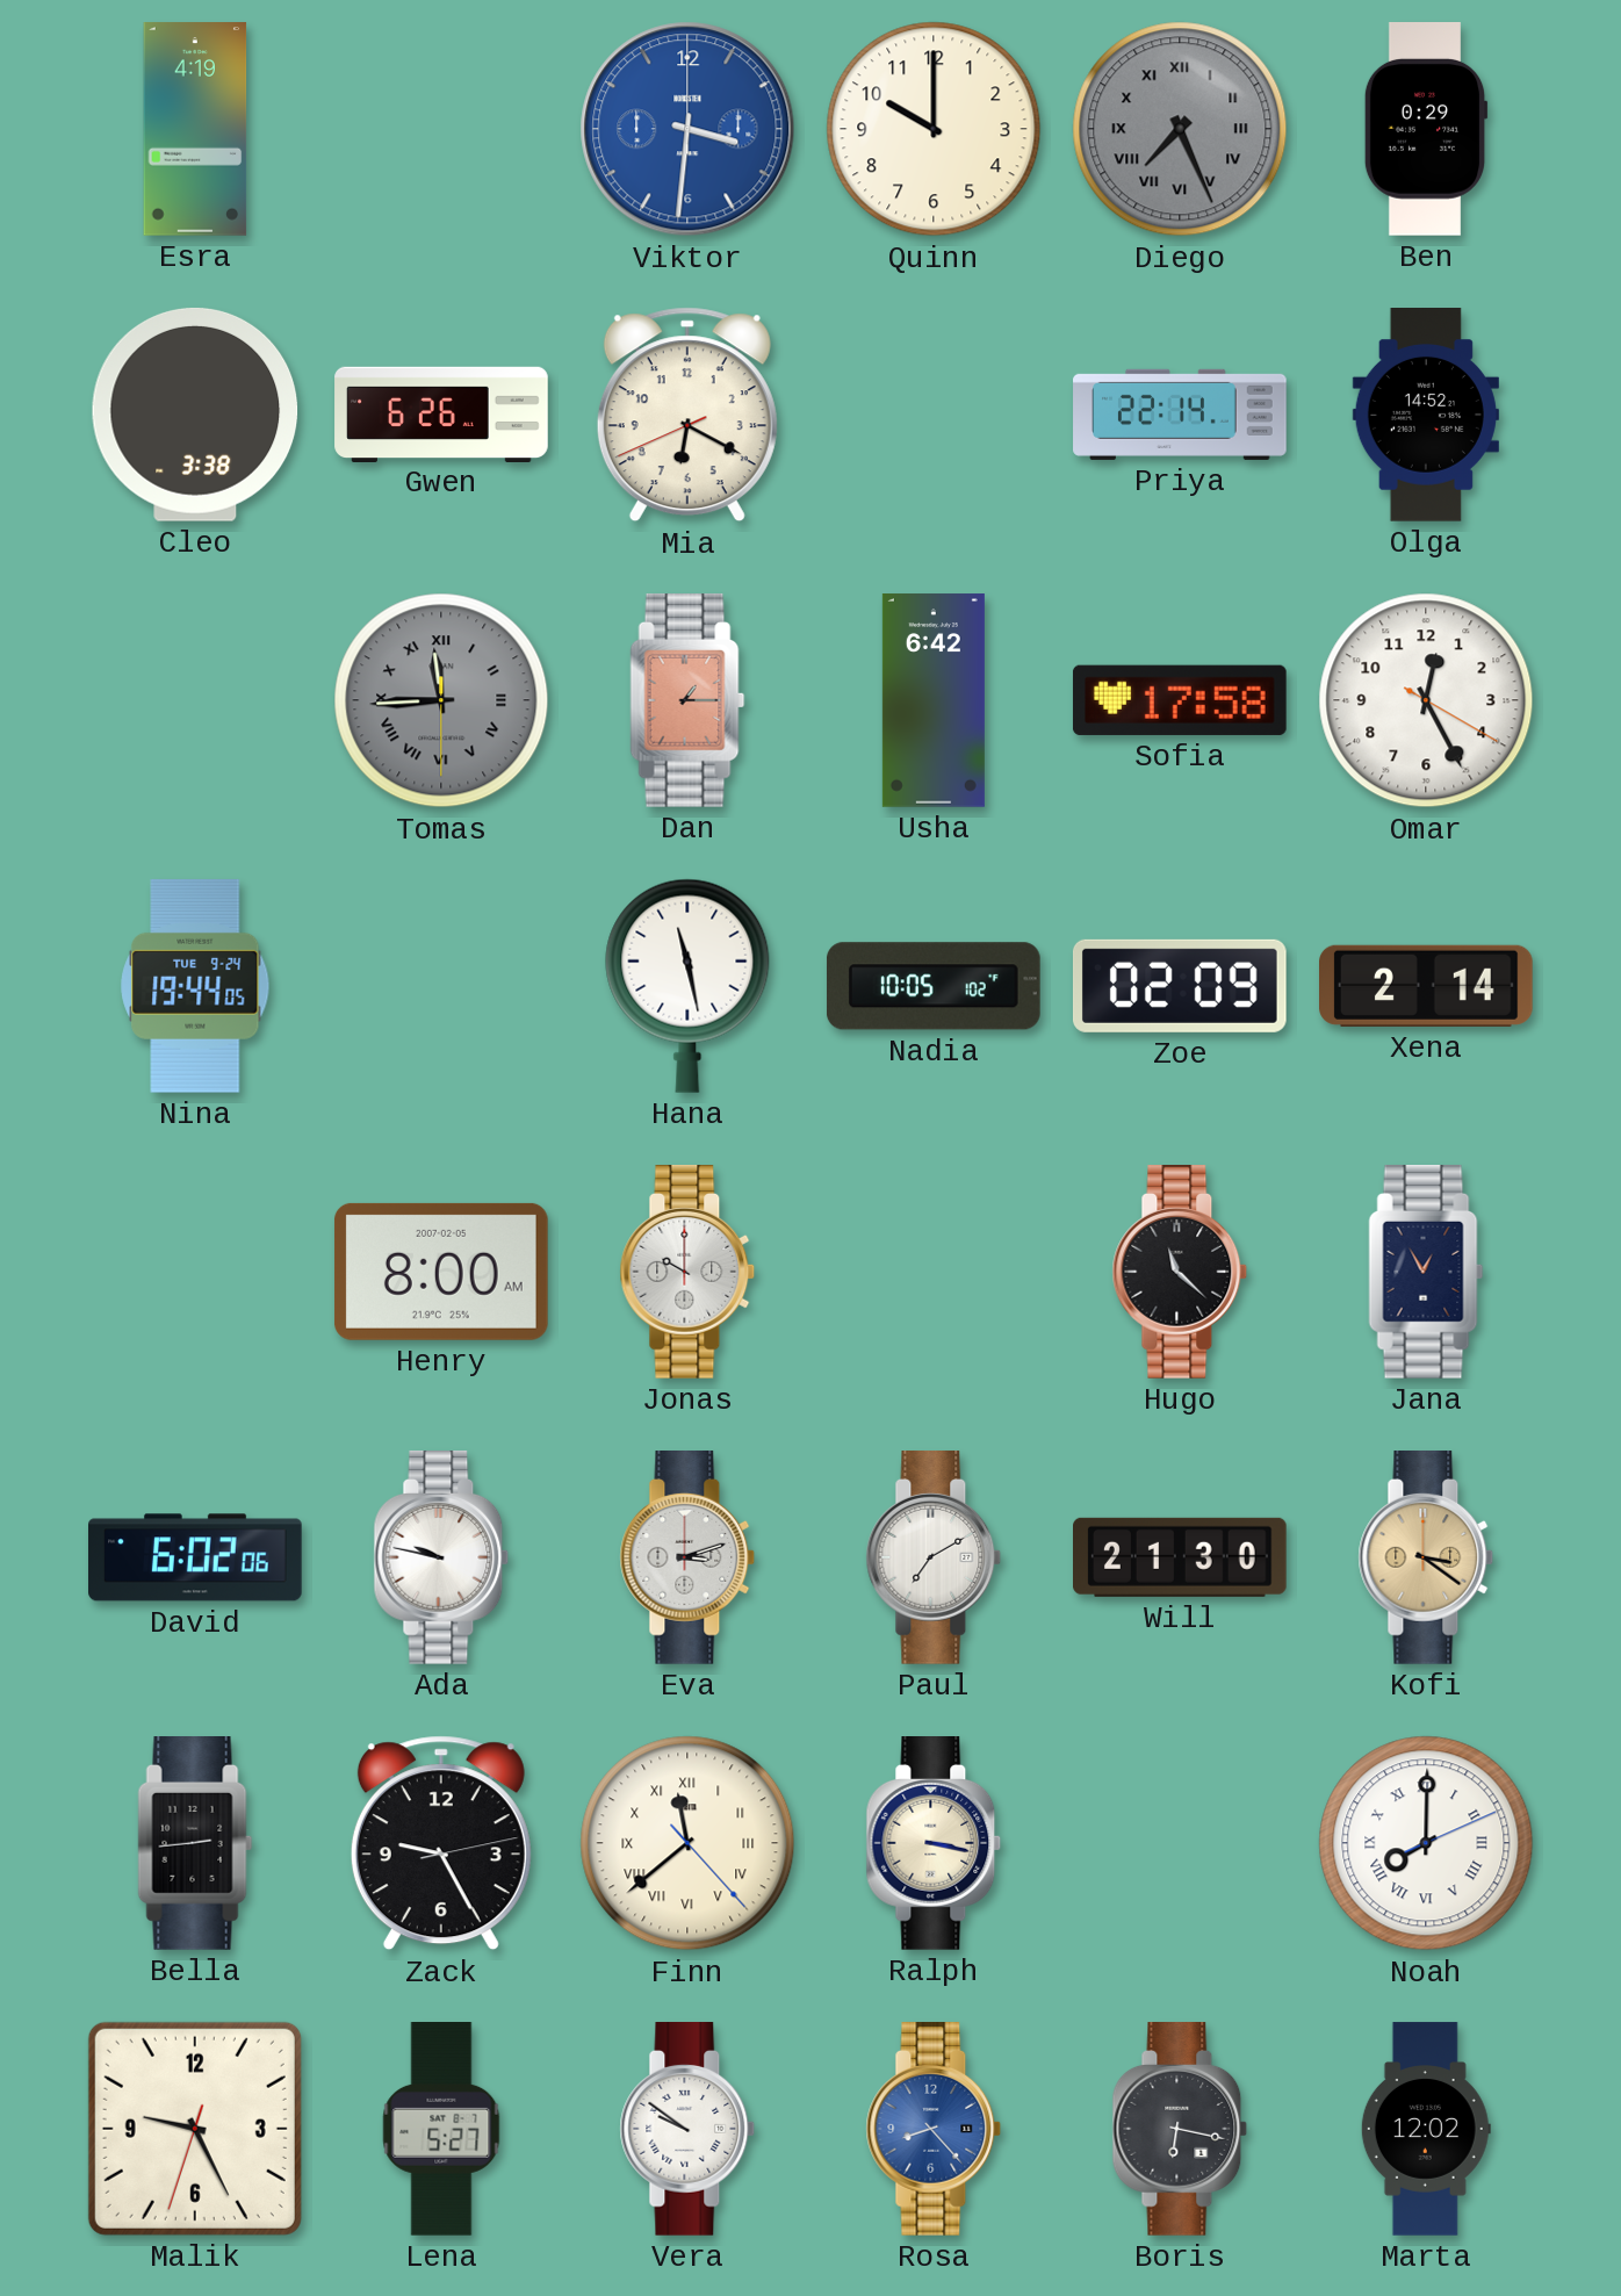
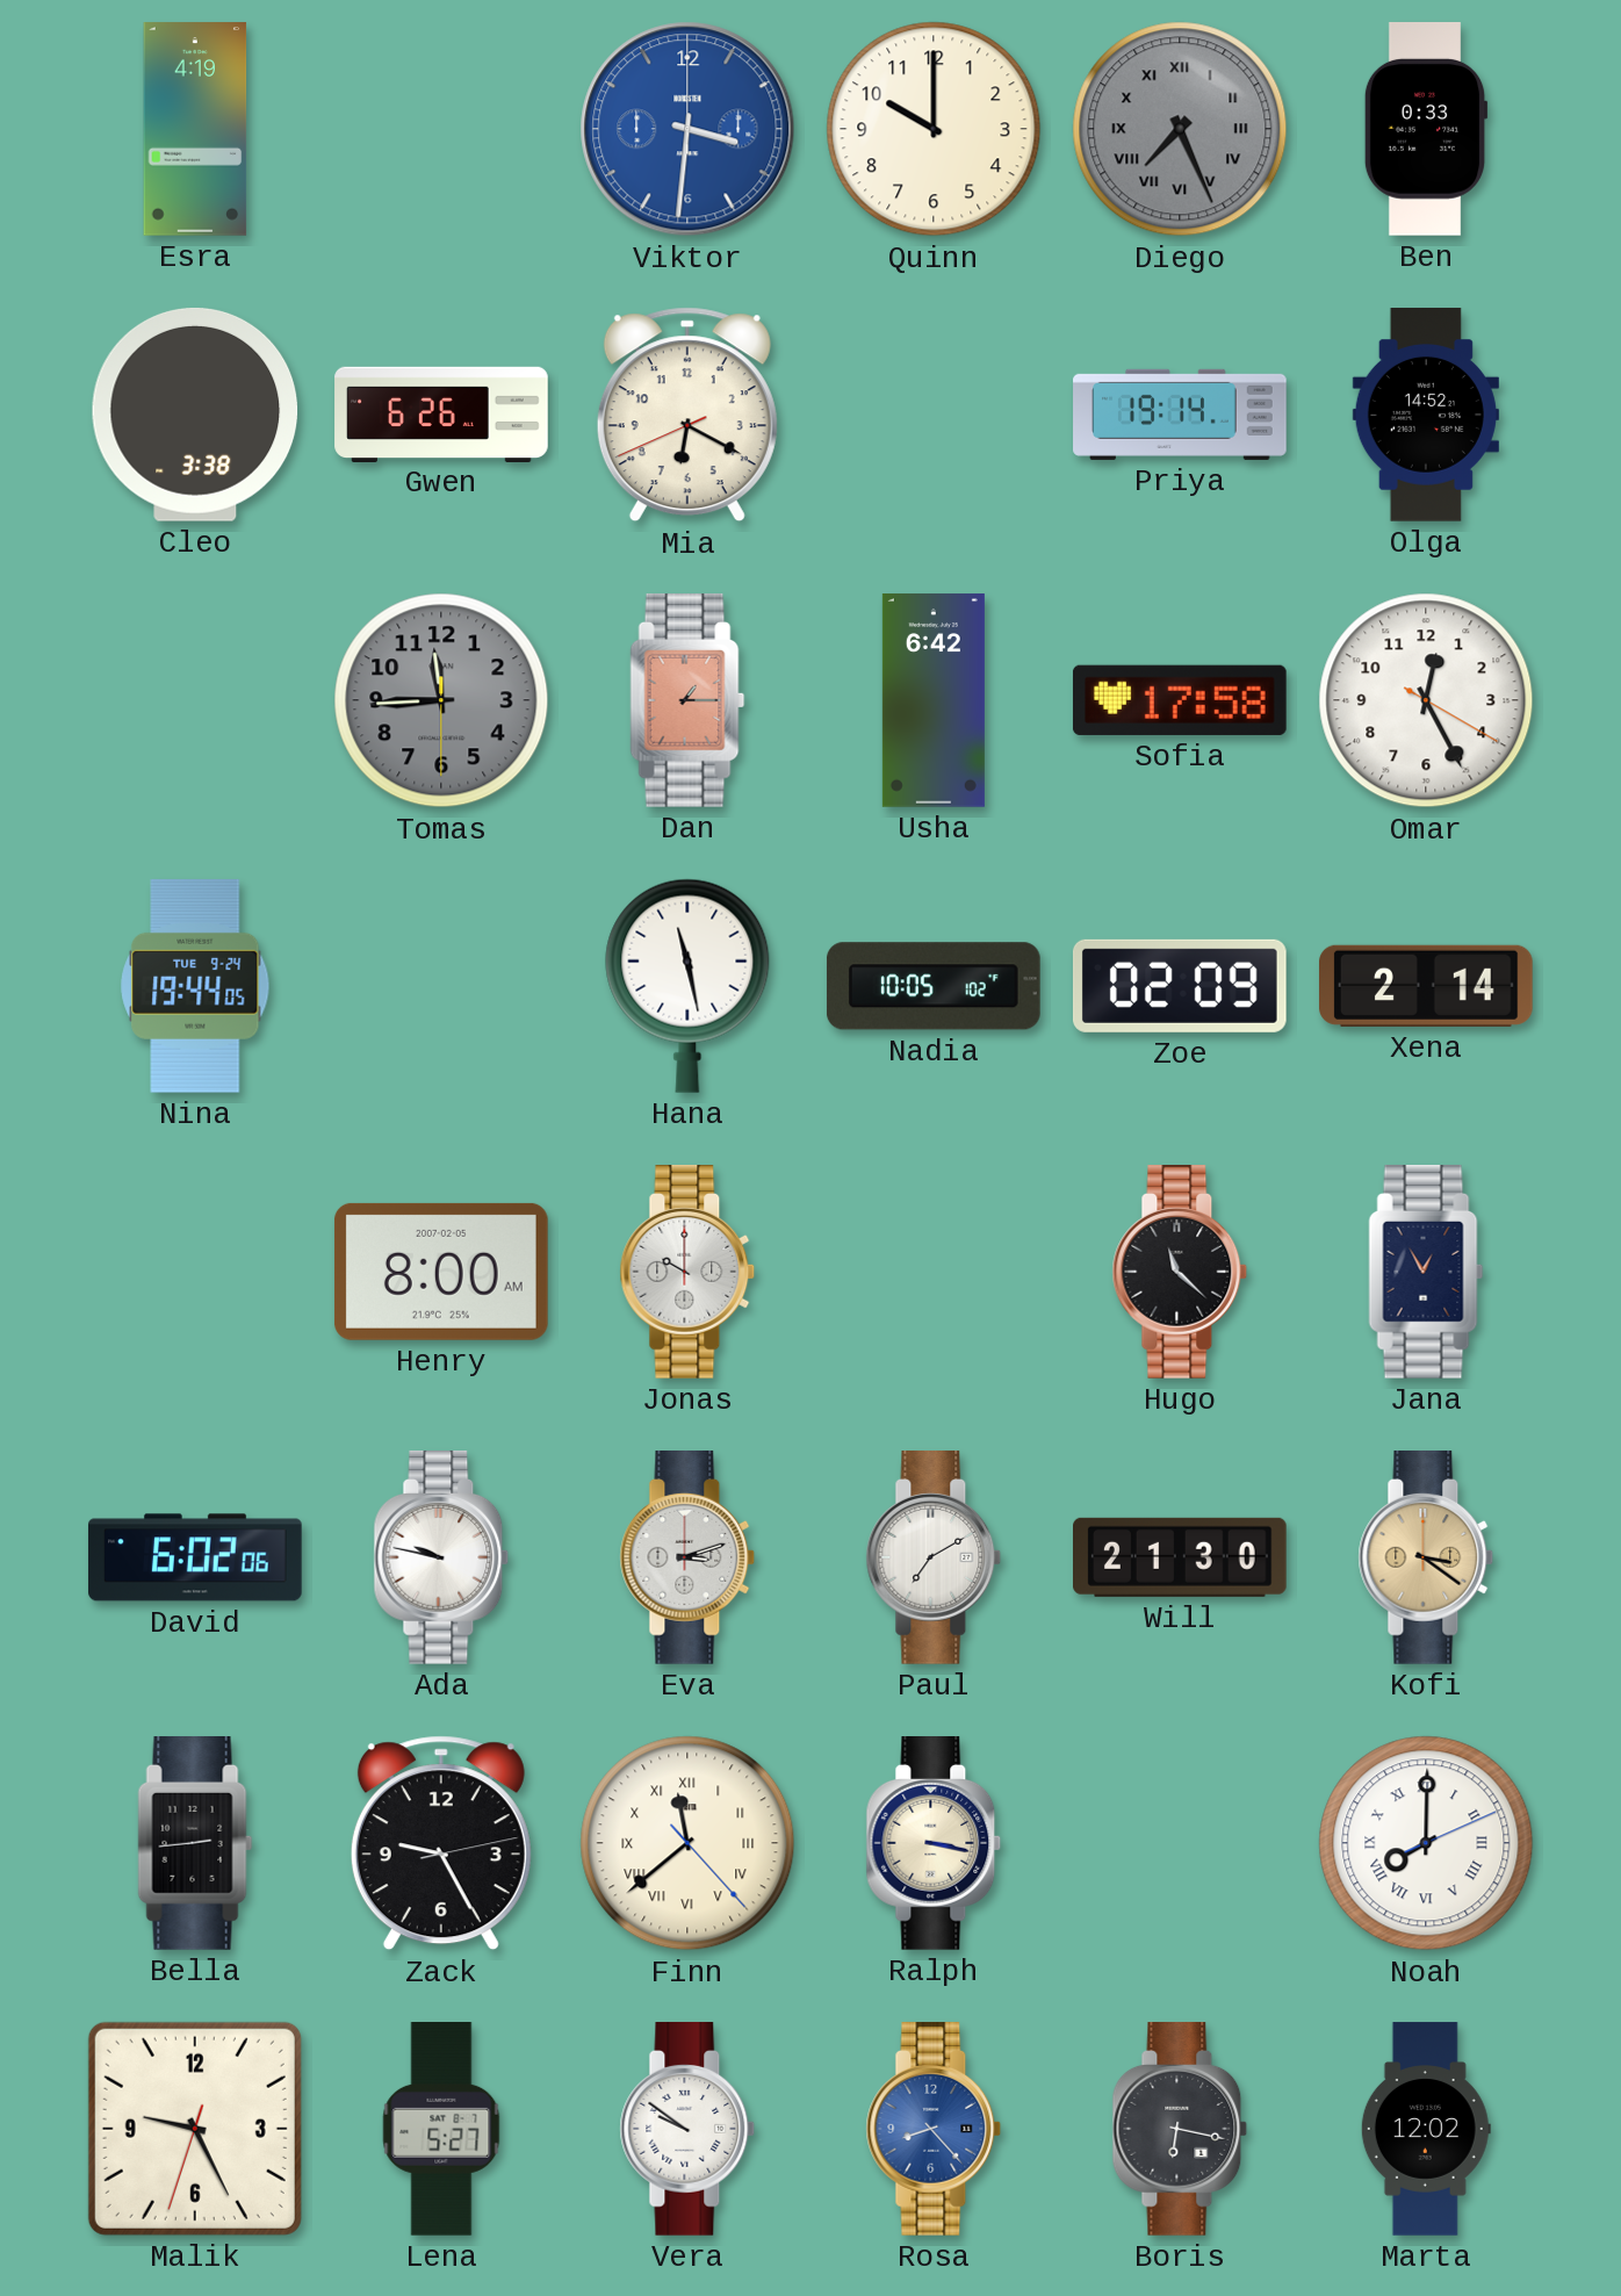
Ben: 0:29 -> 0:33 (1426, 130)
Priya: 22:14 -> 19:14 (1180, 415)
Tomas numerals: Roman -> Arabic (441, 700)
